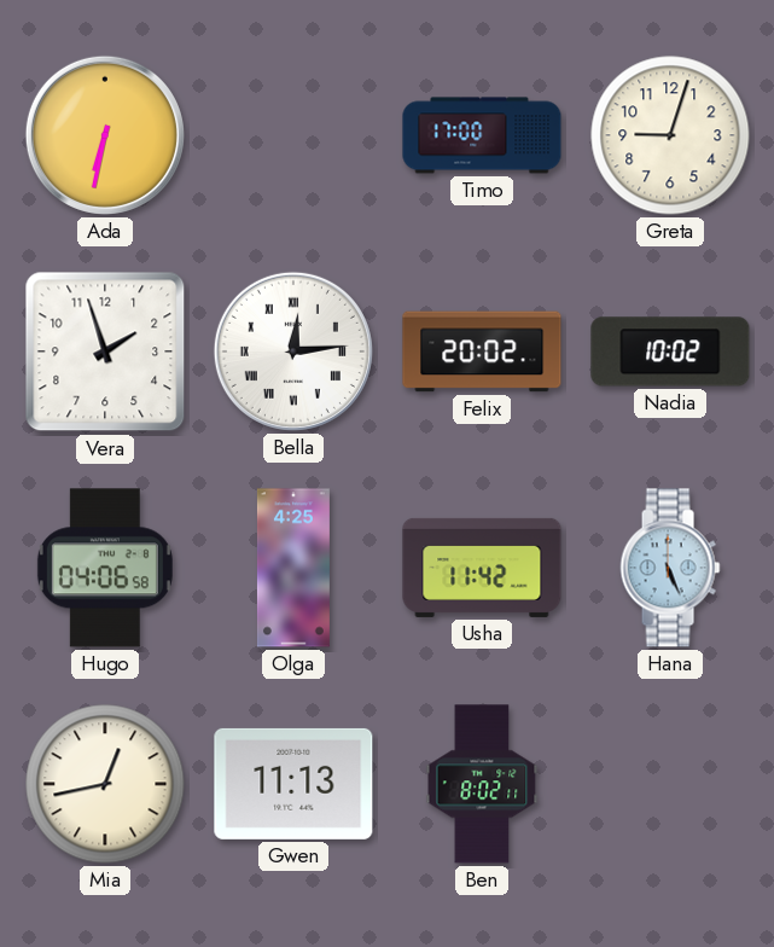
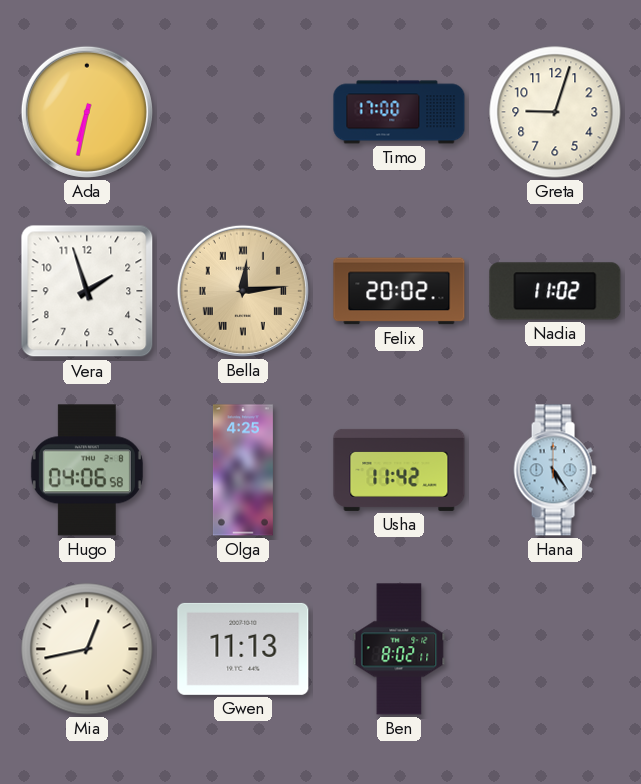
Bella dial: white -> champagne (243, 291)
Nadia: 10:02 -> 11:02 (555, 291)
Hana: 5:26 -> 5:24 (555, 470)
